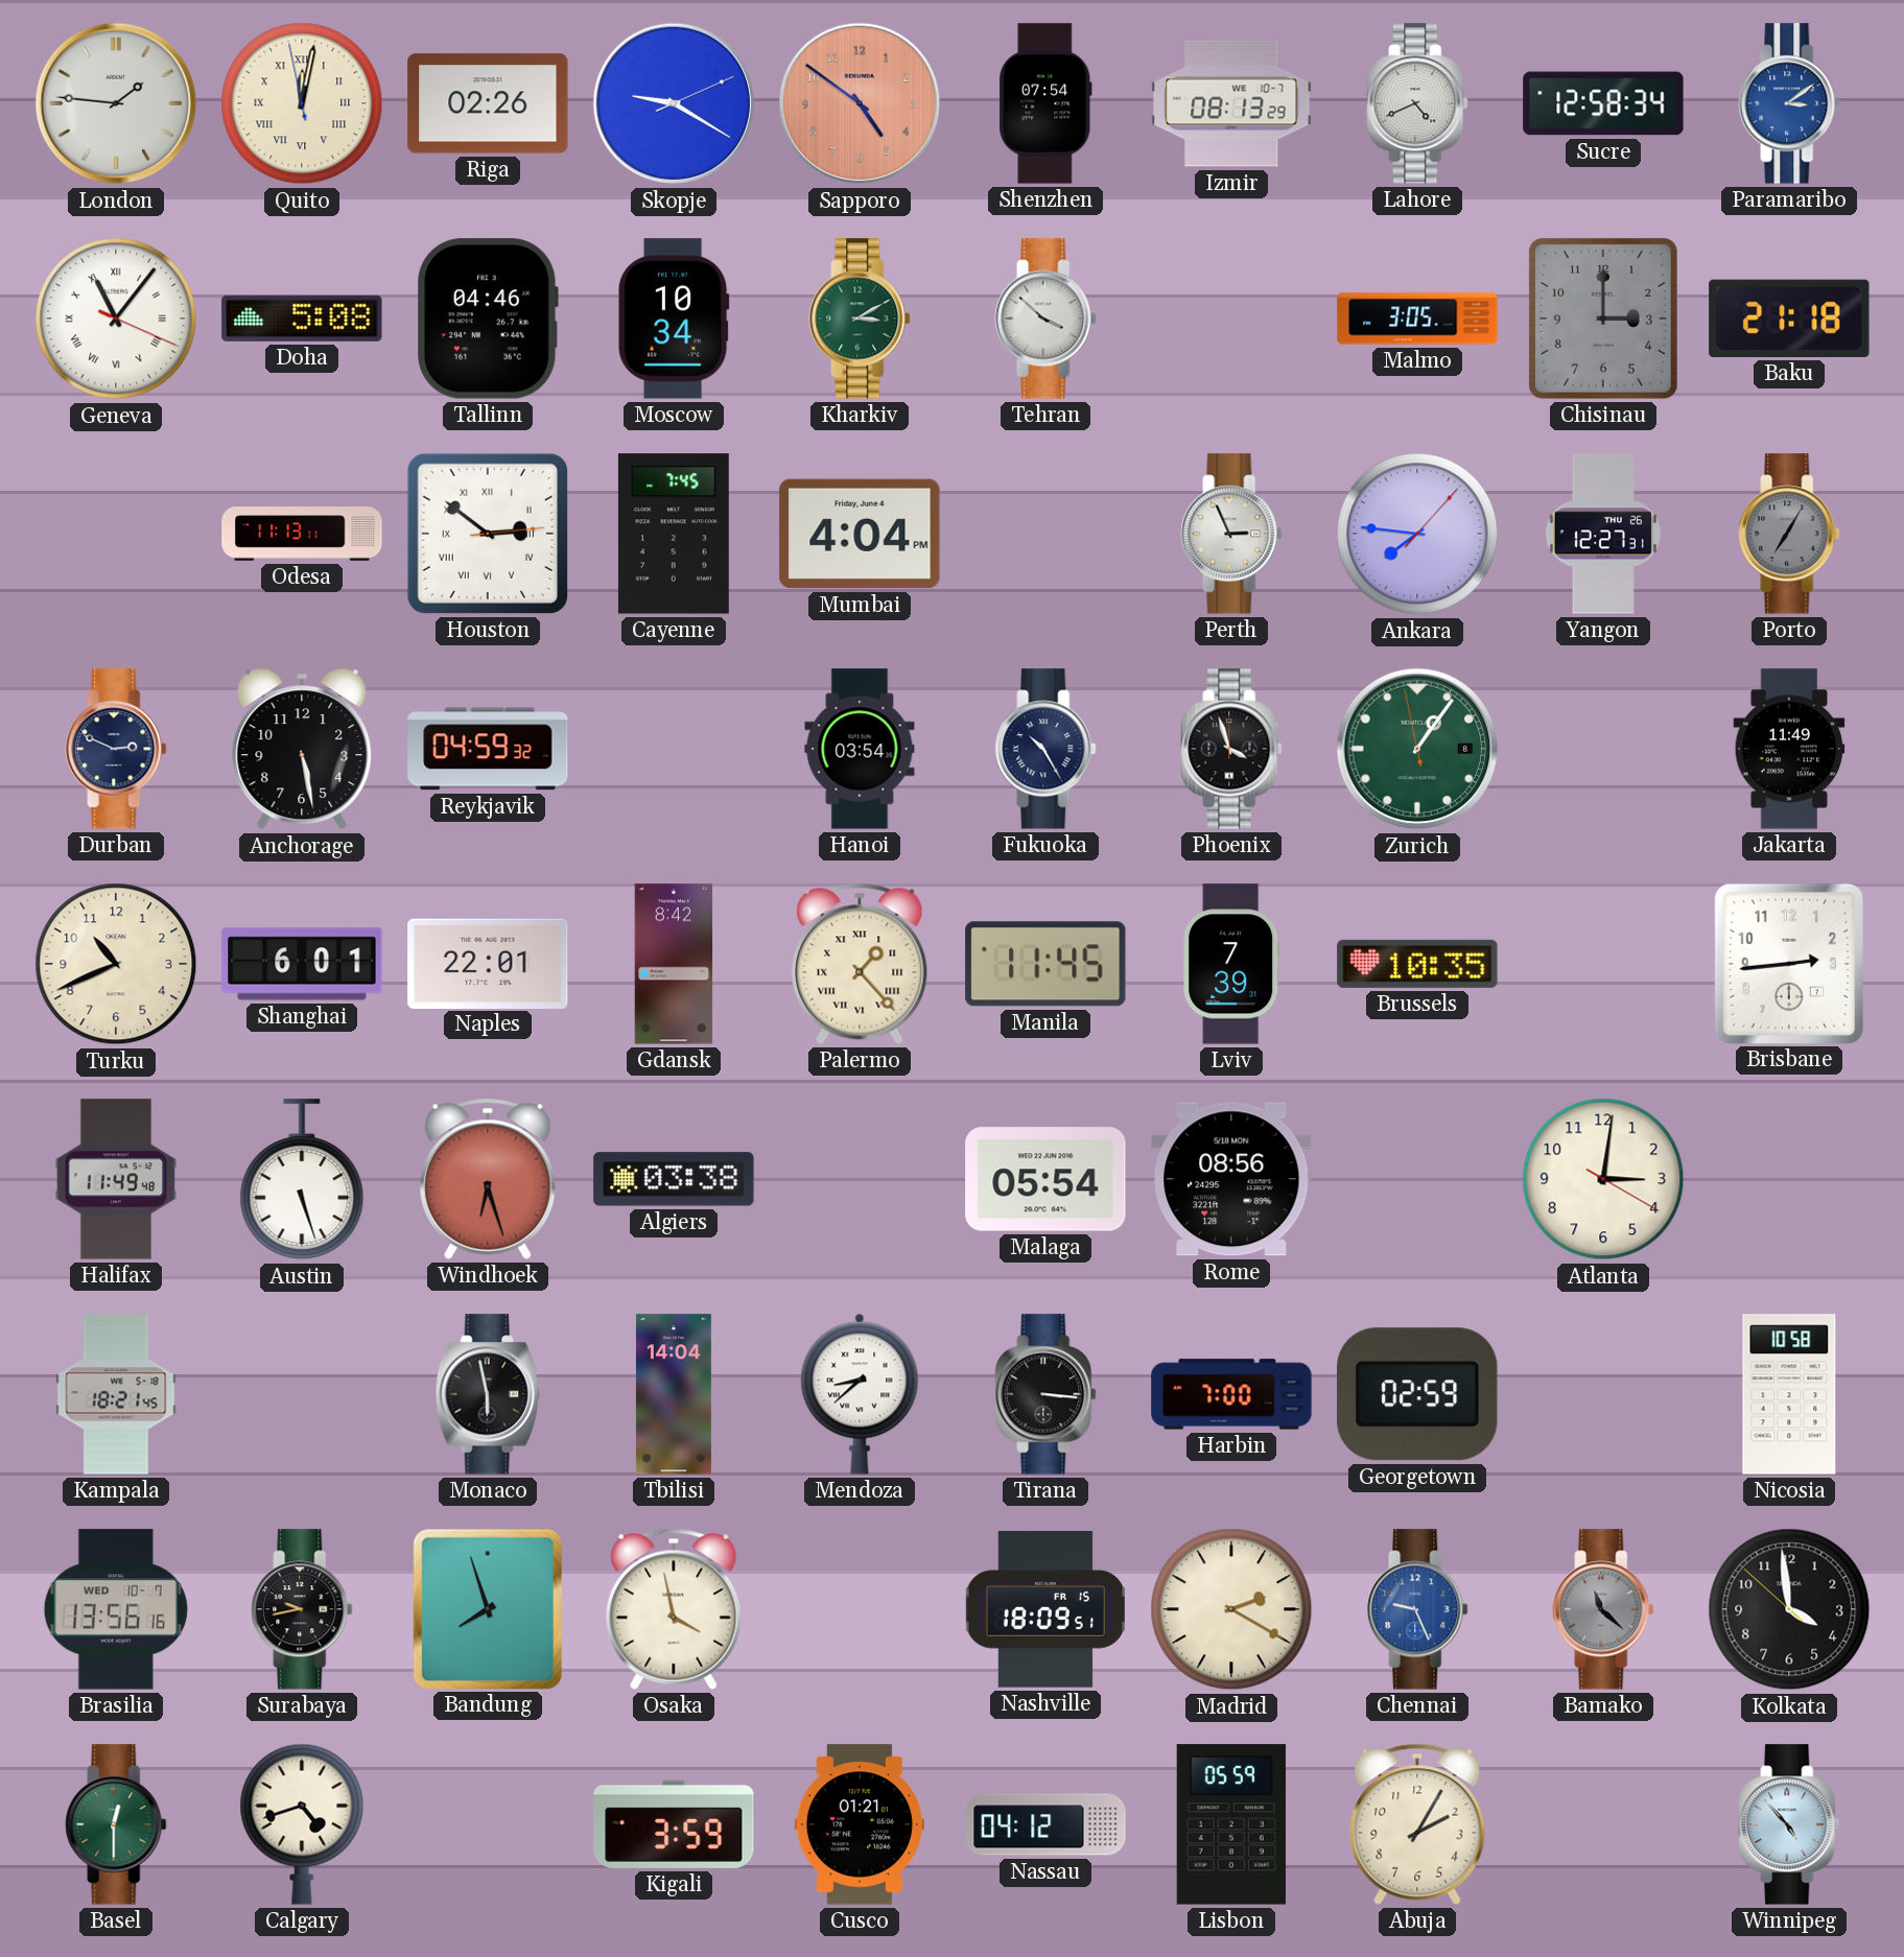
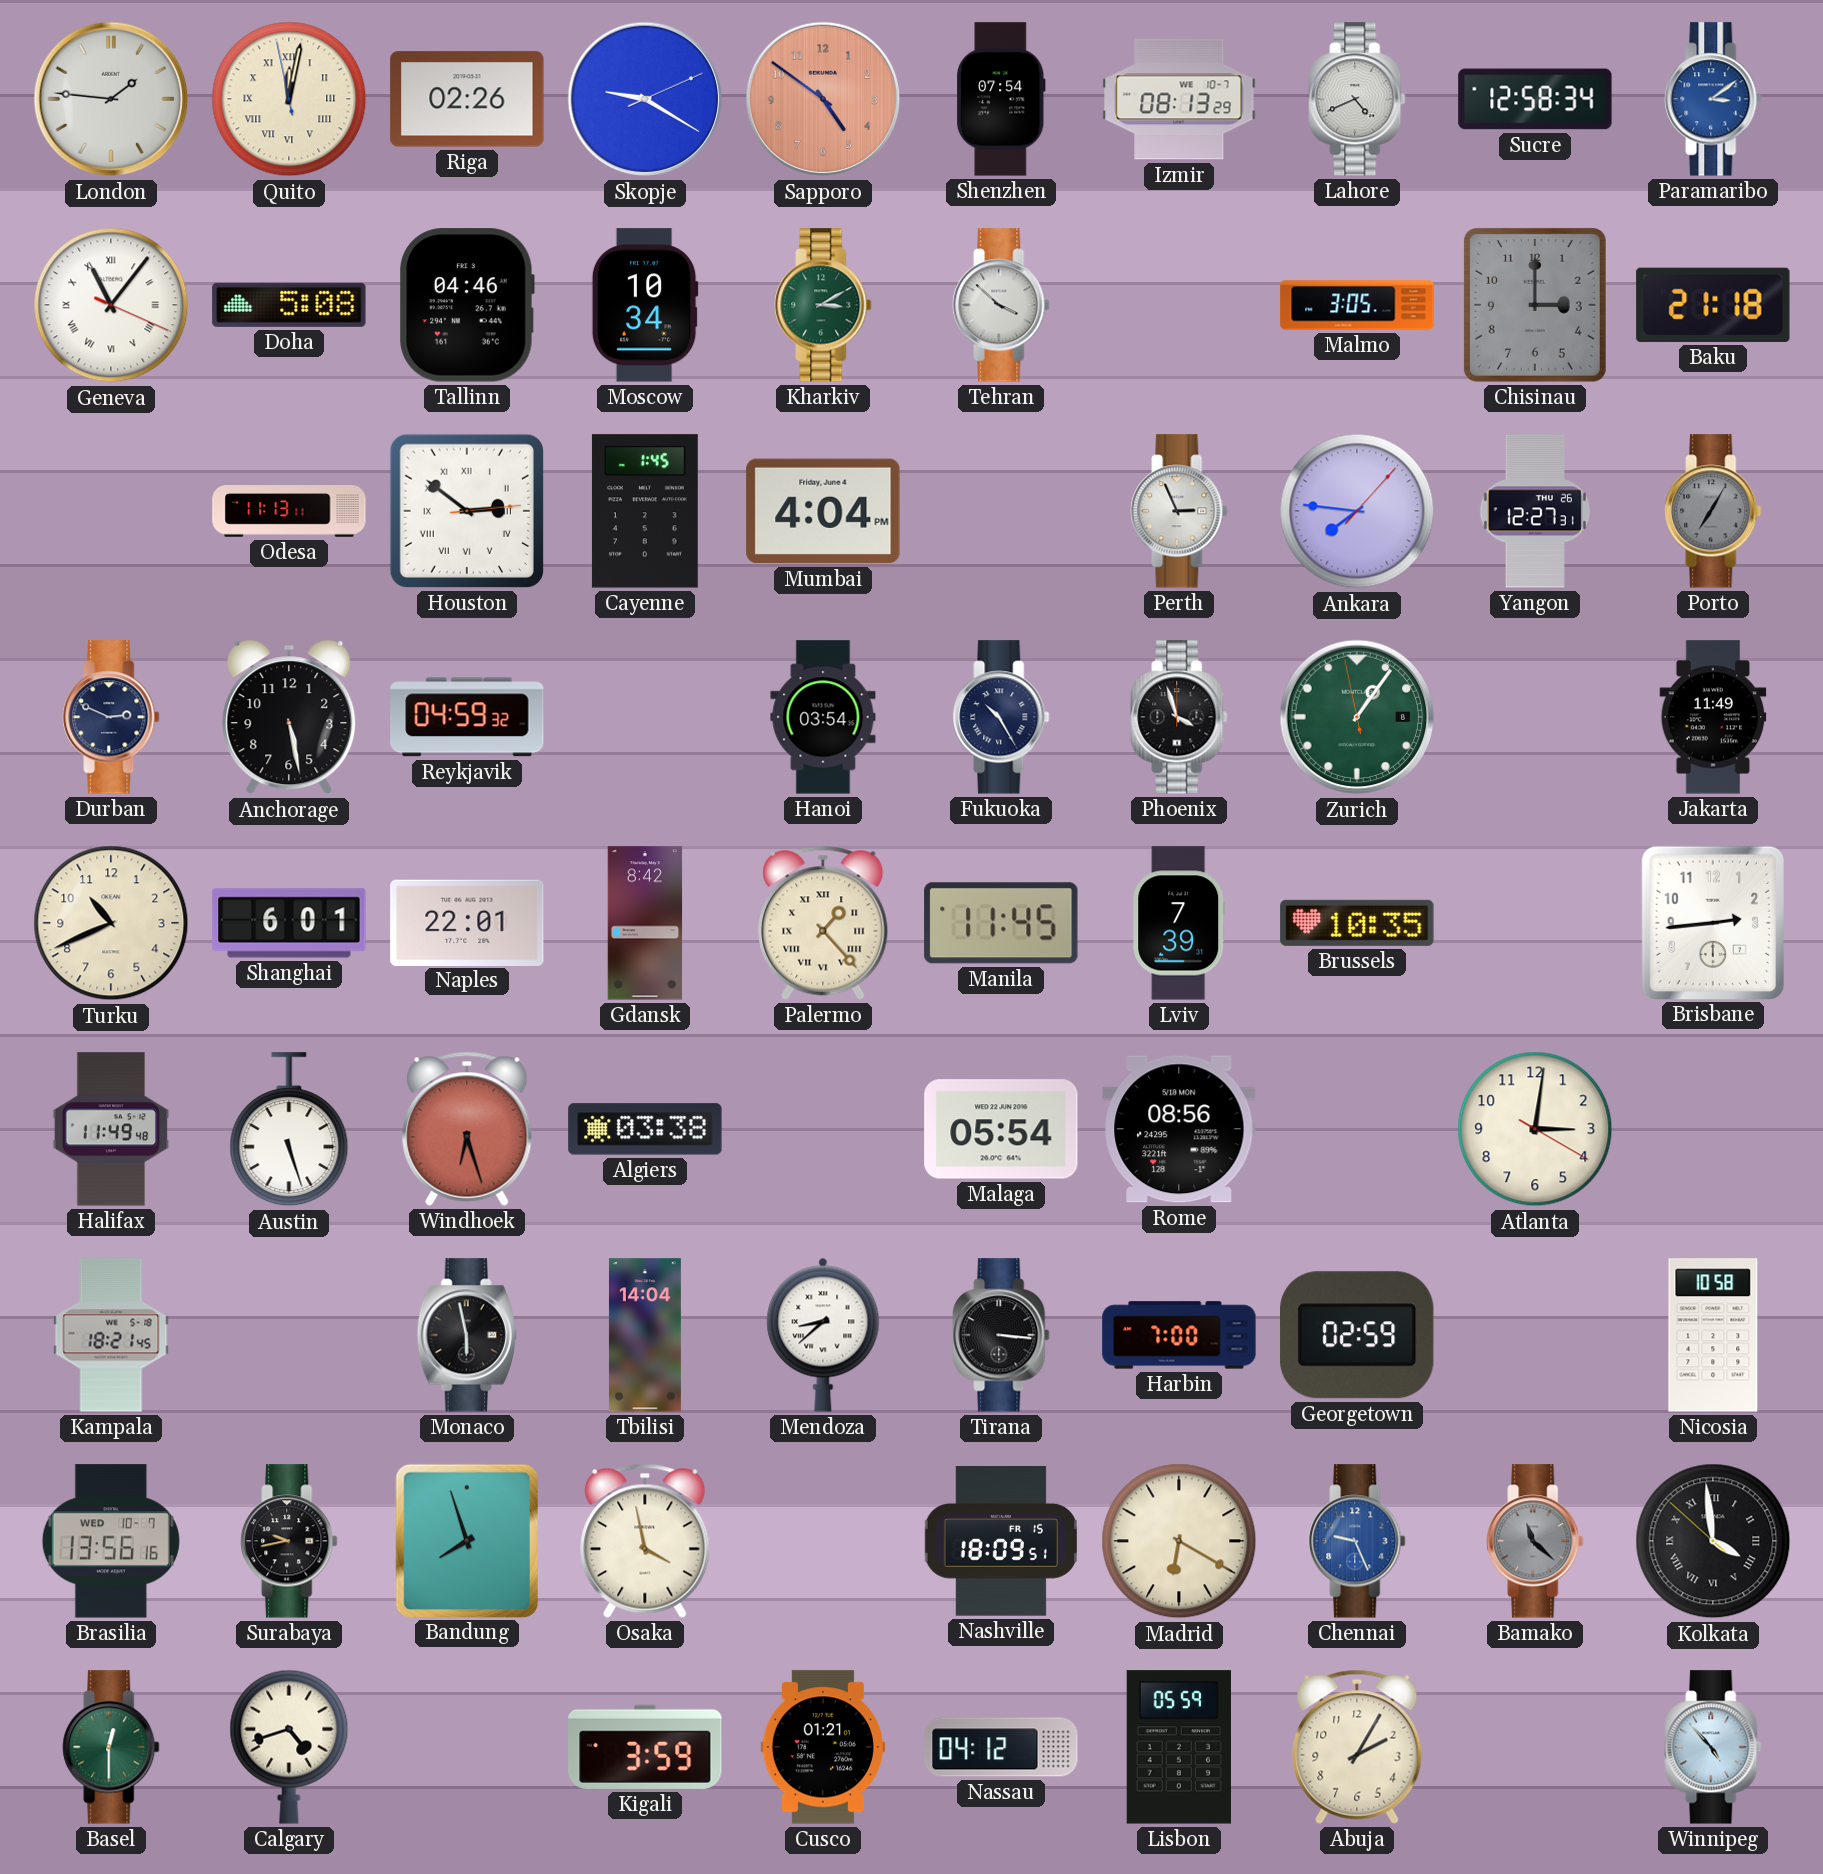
Cayenne: 7:45 -> 1:45 (645, 511)
Madrid: 2:20 -> 6:20 (1179, 1541)
Kolkata numerals: Arabic -> Roman (1713, 1541)
